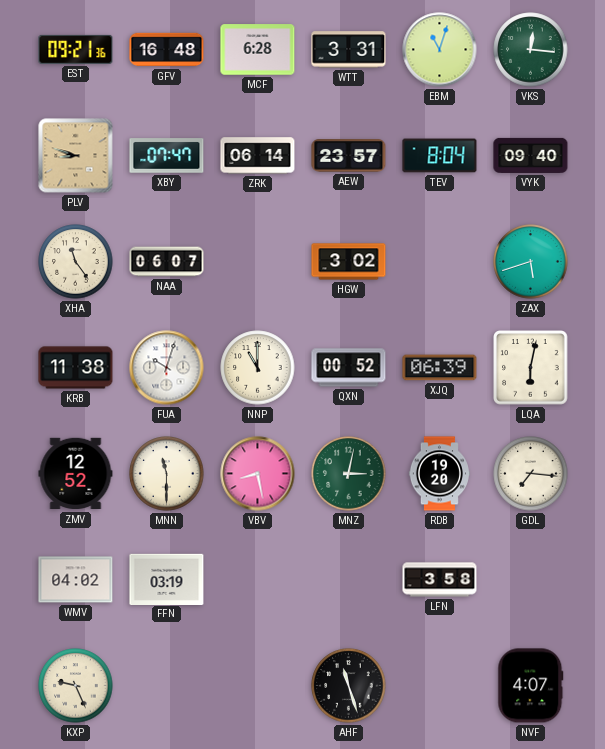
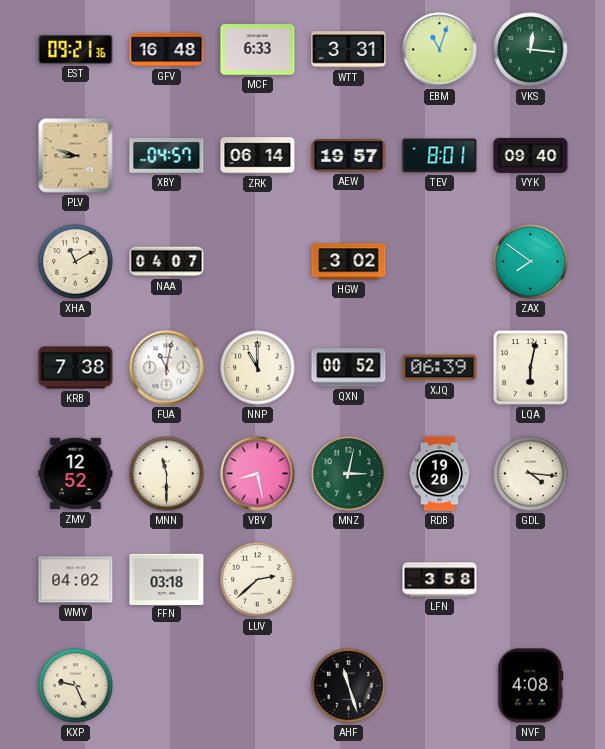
MCF: 6:28 -> 6:33 (258, 50)
XBY: 07:47 -> 04:57 (167, 156)
AEW: 23:57 -> 19:57 (349, 156)
TEV: 8:04 -> 8:01 (440, 156)
XHA: 11:24 -> 11:10 (76, 262)
NAA: 06:07 -> 04:07 (167, 262)
ZAX: 5:42 -> 7:51 (531, 262)
KRB: 11:38 -> 7:38 (76, 368)
FUA: 10:03 -> 11:02 (167, 368)
GDL: 7:16 -> 4:16 (531, 474)
FFN: 03:19 -> 03:18 (167, 579)
LUV: none -> 2:38 (258, 580)
NVF: 4:07 -> 4:08 (531, 686)
